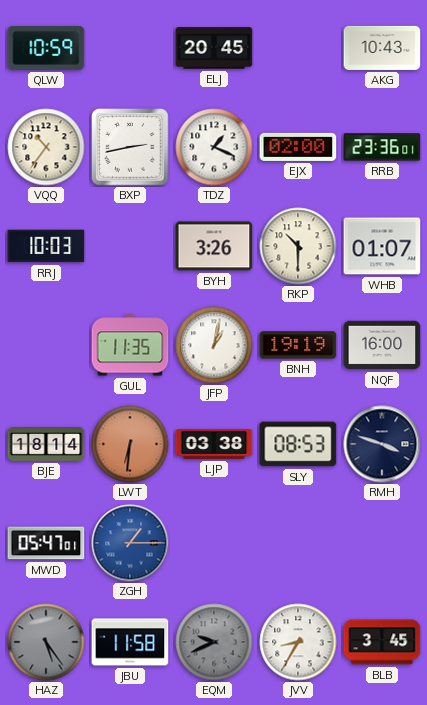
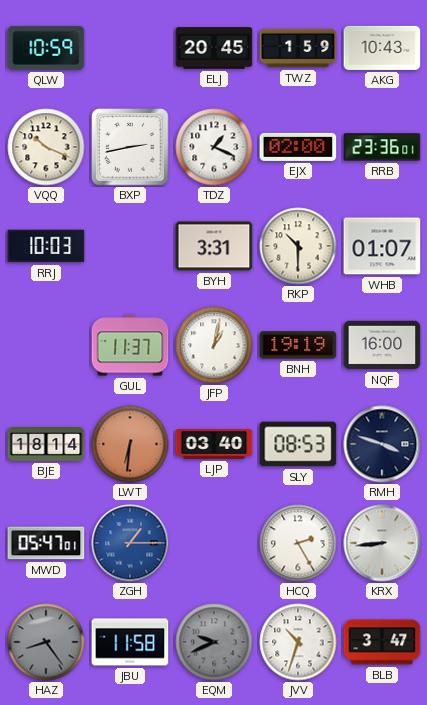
TWZ: none -> 1:59 (298, 48)
VQQ: 10:36 -> 10:19 (46, 147)
BYH: 3:26 -> 3:31 (214, 246)
GUL: 11:35 -> 11:37 (130, 345)
LJP: 03:38 -> 03:40 (214, 444)
HCQ: none -> 2:25 (298, 543)
KRX: none -> 8:44 (382, 543)
HAZ: 5:24 -> 8:24 (46, 642)
JVV: 8:35 -> 10:33 (298, 642)
BLB: 3:45 -> 3:47 (382, 642)
